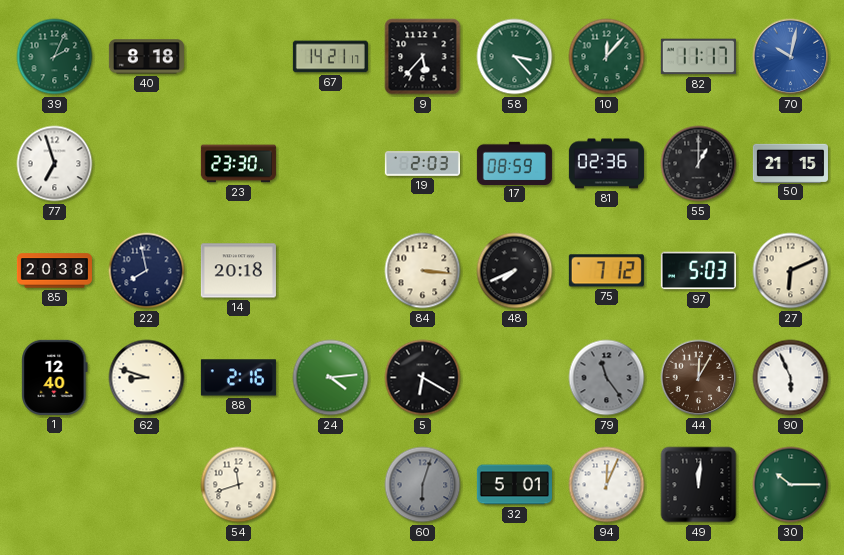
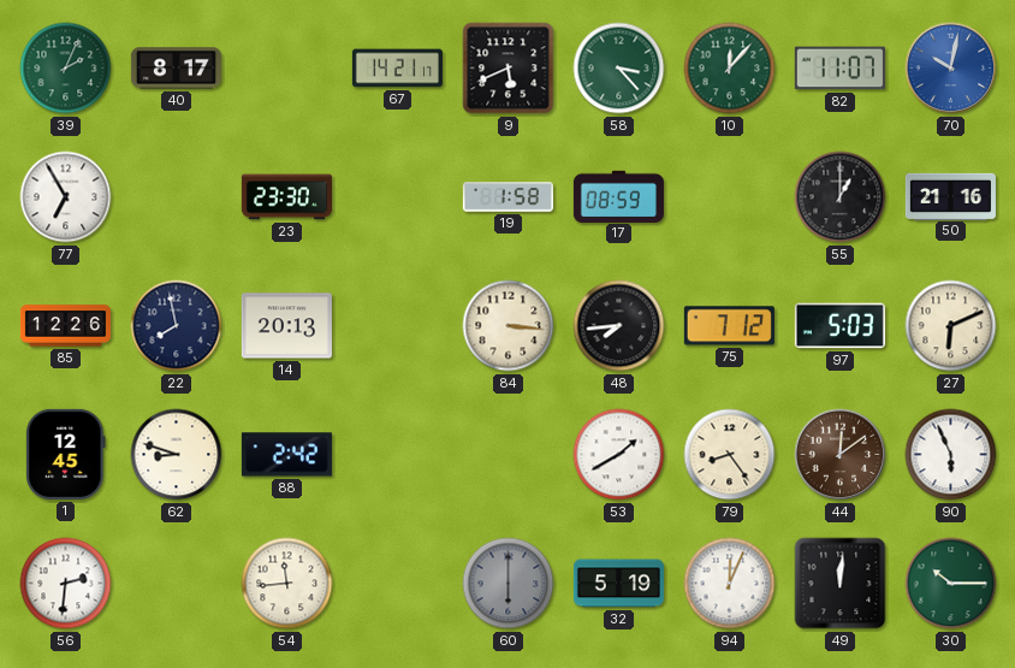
40: 8:18 -> 8:17 (176, 69)
9: 5:37 -> 5:41 (509, 69)
82: 11:17 -> 11:07 (839, 69)
77: 6:57 -> 6:55 (66, 197)
19: 2:03 -> 1:58 (507, 197)
81: 02:36 -> none (606, 164)
50: 21:15 -> 21:16 (950, 196)
85: 20:38 -> 12:26 (65, 326)
14: 20:18 -> 20:13 (286, 326)
48: 7:41 -> 7:44 (619, 326)
1: 12:40 -> 12:45 (66, 454)
88: 2:16 -> 2:42 (286, 455)
24: 4:14 -> none (331, 378)
5: 6:20 -> none (423, 378)
53: none -> 1:40 (619, 455)
79: 11:24 -> 8:24 (730, 455)
79 dial: grey -> cream (730, 455)
44: 12:05 -> 12:09 (841, 455)
56: none -> 2:31 (66, 584)
54: 11:42 -> 11:44 (287, 584)
60: 6:03 -> 6:00 (509, 584)
32: 5:01 -> 5:19 (618, 584)
